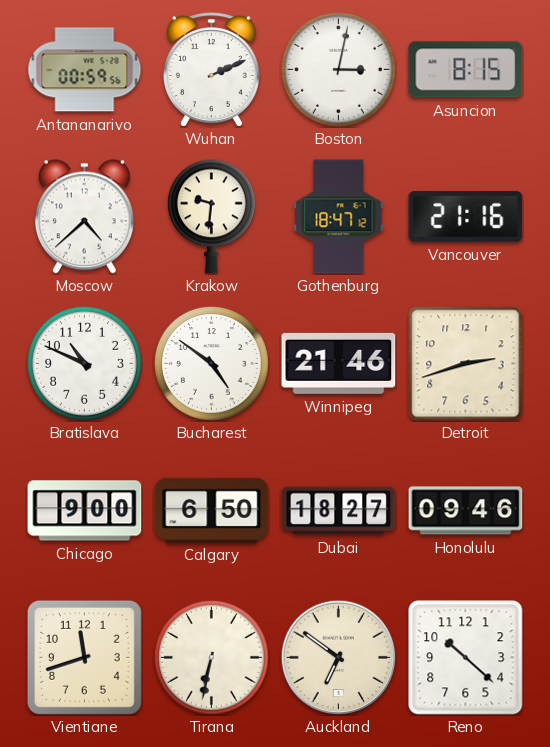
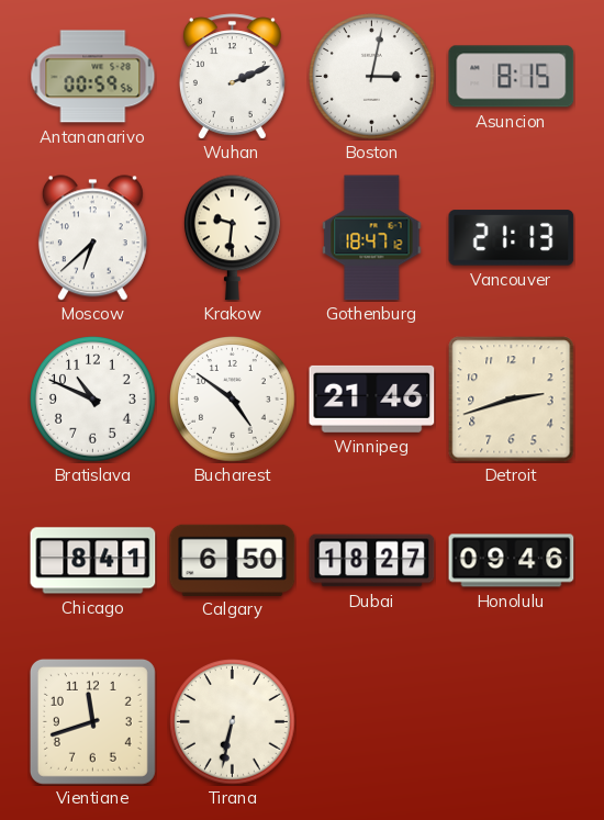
Moscow: 4:38 -> 6:38 (92, 238)
Vancouver: 21:16 -> 21:13 (512, 238)
Chicago: 9:00 -> 8:41 (93, 561)
Auckland: 6:51 -> none (338, 657)
Reno: 10:22 -> none (466, 658)
